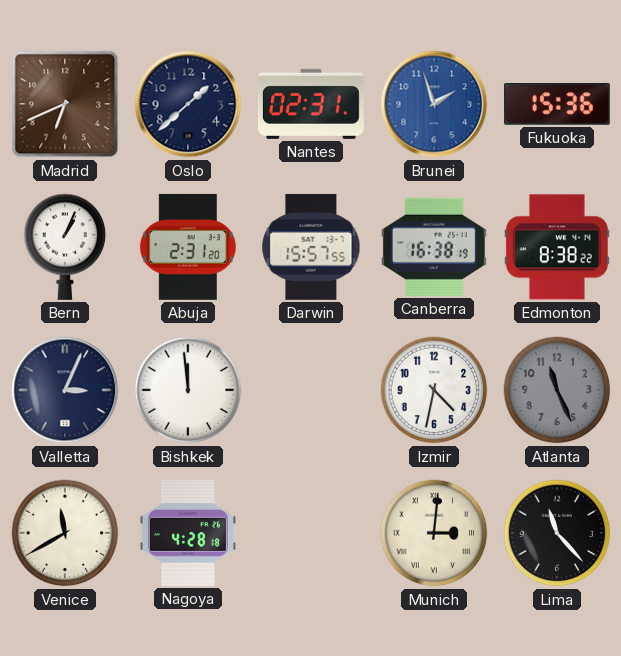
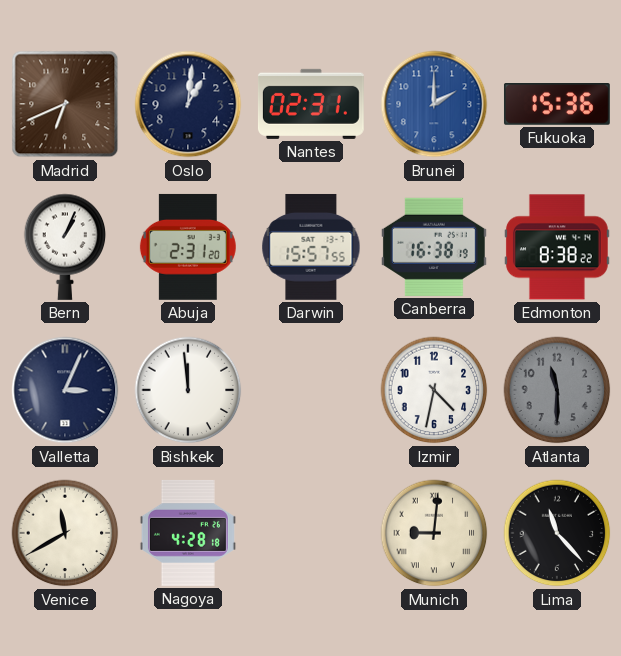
Oslo: 1:38 -> 1:01 (188, 104)
Brunei: 1:57 -> 2:00 (434, 104)
Atlanta: 11:26 -> 11:30 (557, 390)
Munich: 3:01 -> 9:01 (434, 533)
